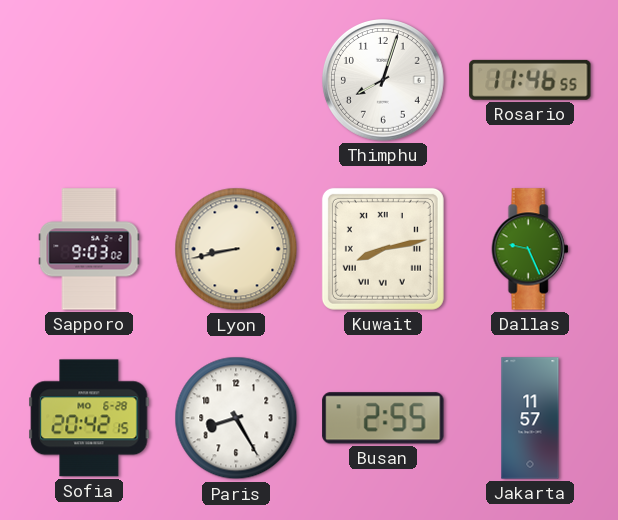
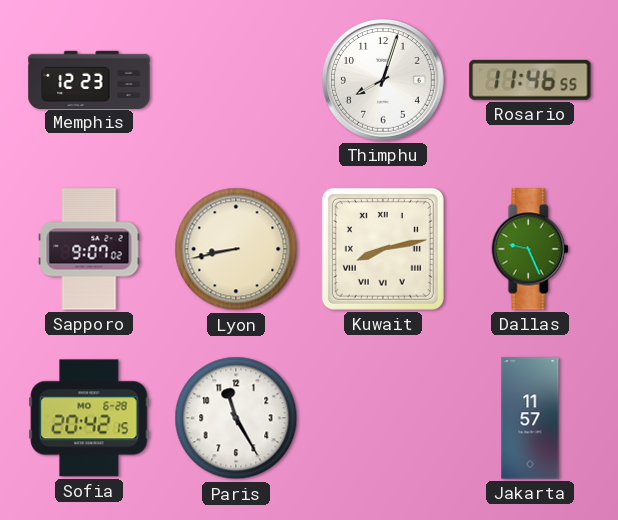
Memphis: none -> 12:23 (89, 79)
Sapporo: 9:03 -> 9:07 (89, 249)
Paris: 8:25 -> 11:25 (236, 418)
Busan: 2:55 -> none (383, 418)
